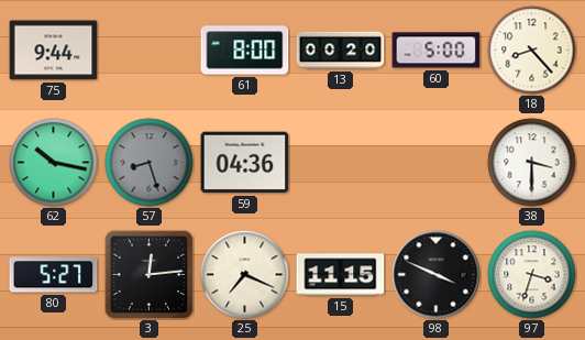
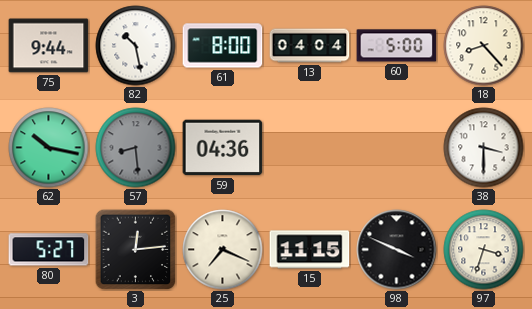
82: none -> 10:28 (136, 46)
13: 00:20 -> 04:04 (310, 46)
57: 8:27 -> 8:29 (136, 148)
